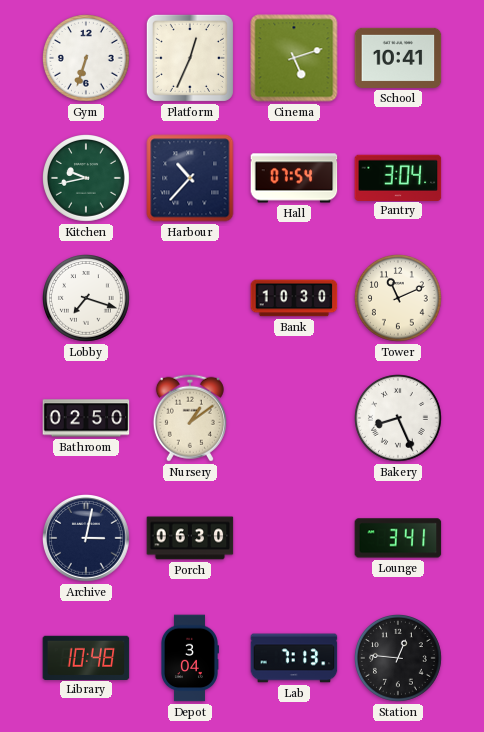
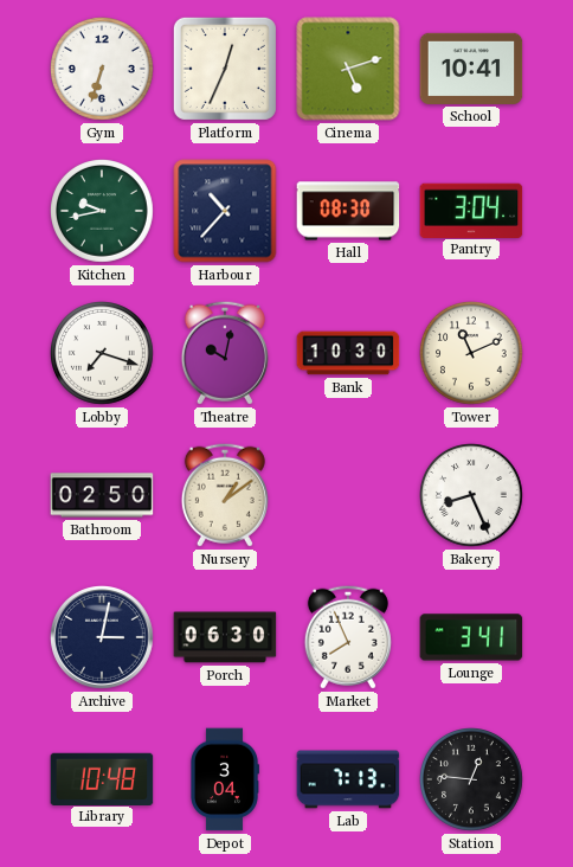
Hall: 07:54 -> 08:30 (348, 211)
Theatre: none -> 10:02 (225, 353)
Market: none -> 7:56 (348, 637)
